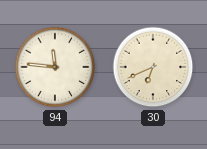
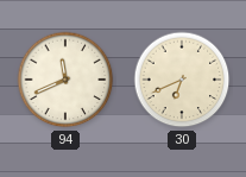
94: 11:46 -> 11:41 (65, 80)
